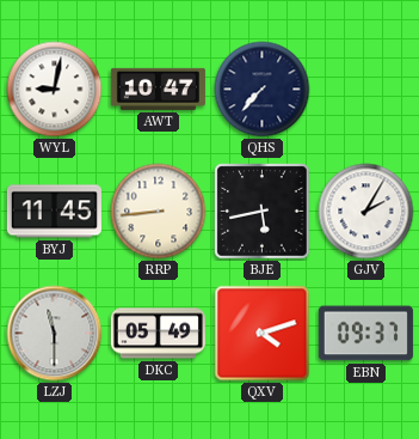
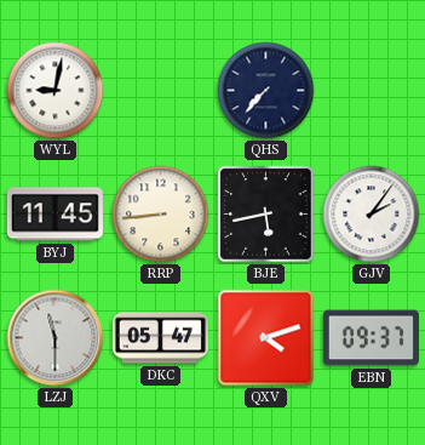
AWT: 10:47 -> none (158, 89)
GJV: 2:05 -> 2:06 (372, 215)
DKC: 05:49 -> 05:47 (160, 338)
